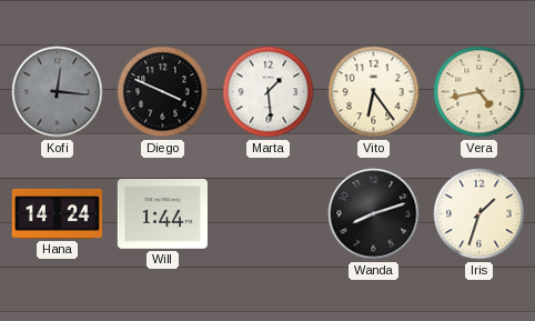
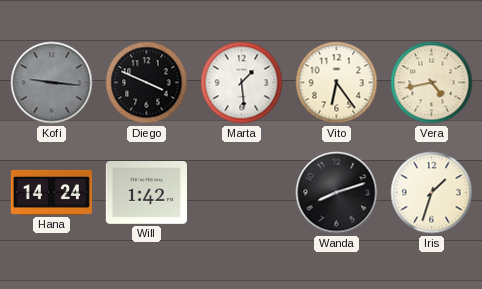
Kofi: 12:16 -> 9:16 (52, 83)
Will: 1:44 -> 1:42 (146, 193)
